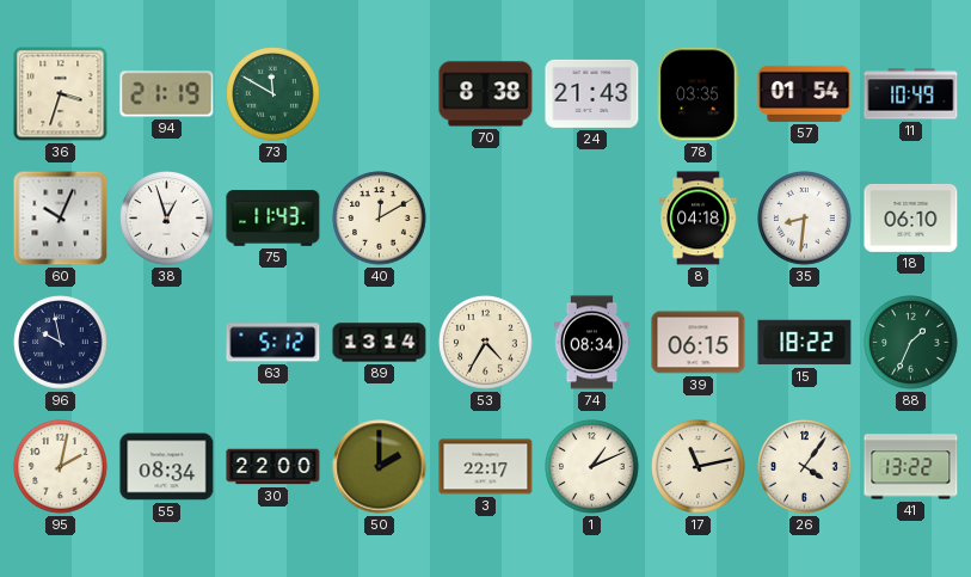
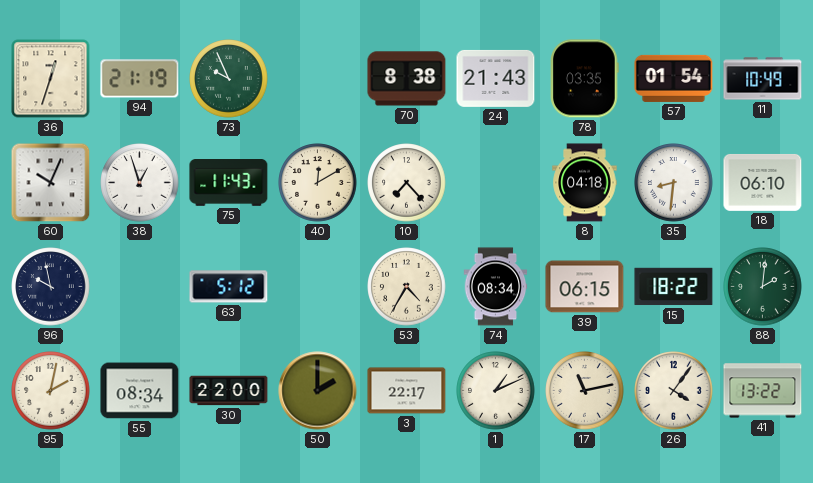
36: 3:33 -> 12:33 (51, 79)
73: 11:50 -> 9:56 (229, 79)
10: none -> 7:23 (407, 183)
89: 13:14 -> none (380, 343)
88: 1:34 -> 2:01 (763, 287)
